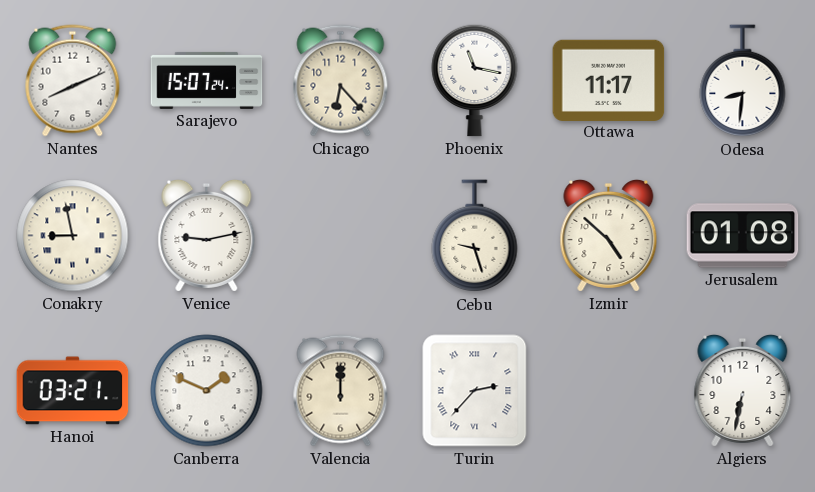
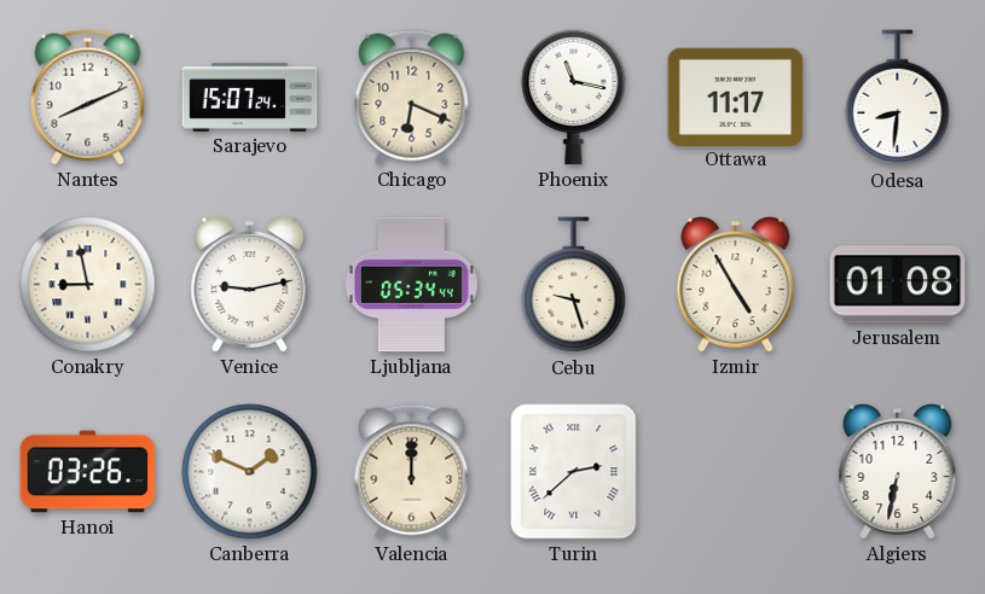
Chicago: 6:23 -> 6:19 (412, 98)
Ljubljana: none -> 05:34 (411, 285)
Izmir: 4:52 -> 4:55 (736, 284)
Hanoi: 03:21 -> 03:26 (88, 472)
Turin: 2:37 -> 2:38 (574, 472)
